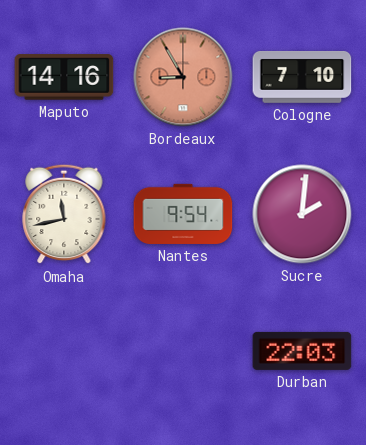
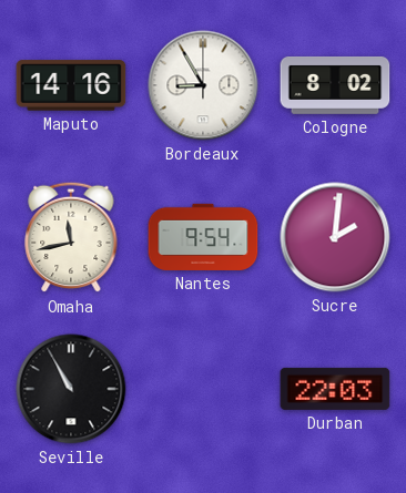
Bordeaux dial: salmon -> white (203, 85)
Cologne: 7:10 -> 8:02 (335, 85)
Seville: none -> 10:55 (71, 389)
